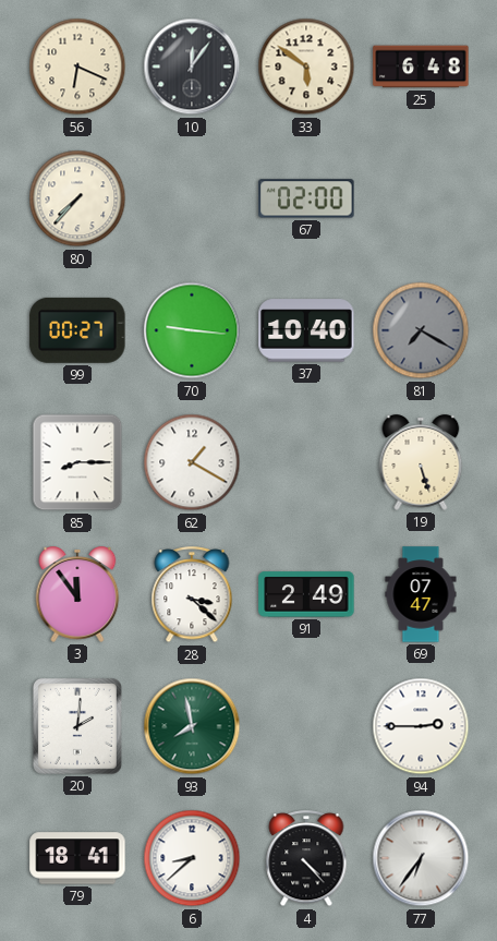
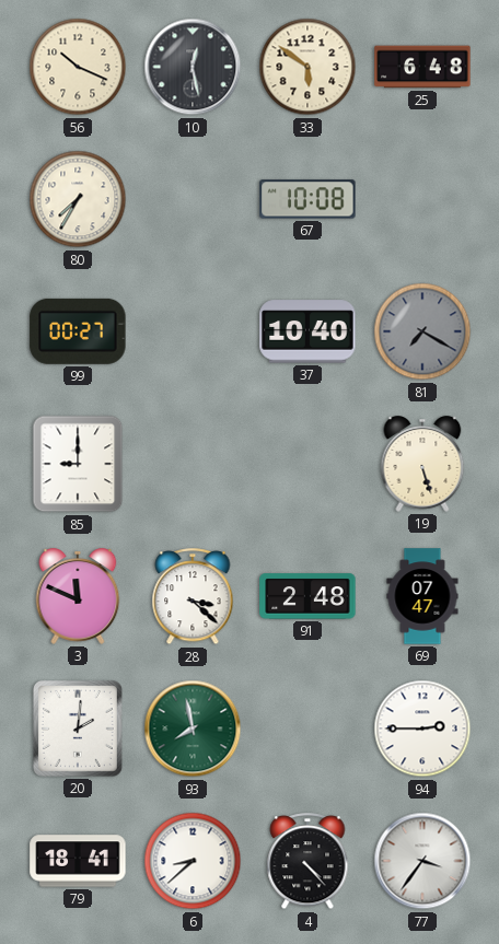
56: 6:19 -> 10:19 (78, 67)
10: 12:06 -> 12:28 (193, 67)
80: 7:37 -> 7:35 (78, 199)
67: 02:00 -> 10:08 (307, 199)
70: 9:16 -> none (192, 330)
85: 8:15 -> 9:00 (78, 464)
62: 1:20 -> none (192, 462)
3: 11:54 -> 11:49 (78, 596)
91: 2:49 -> 2:48 (307, 596)
77: 6:36 -> 3:36 (422, 861)
